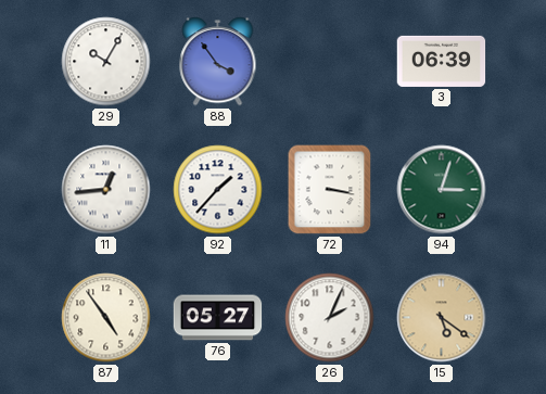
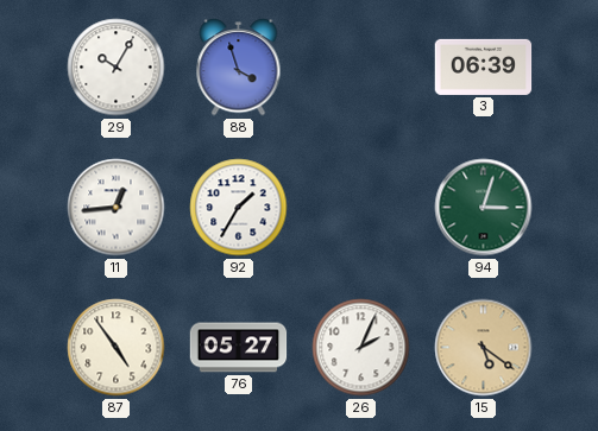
88: 3:54 -> 3:57 (239, 68)
92: 1:37 -> 1:35 (239, 208)
72: 3:17 -> none (330, 190)
